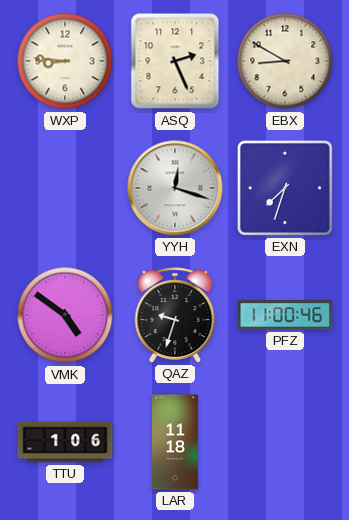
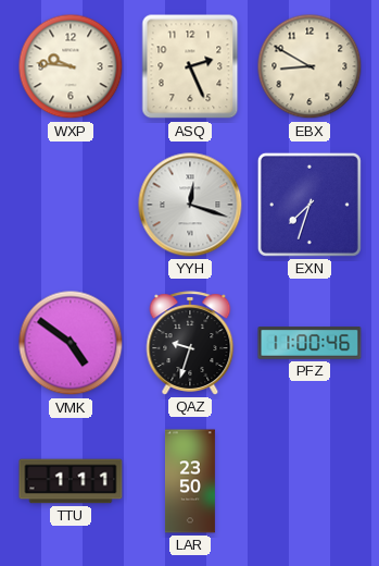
WXP: 8:46 -> 9:46 (71, 66)
TTU: 1:06 -> 1:11 (71, 481)
LAR: 11:18 -> 23:50 (190, 481)
